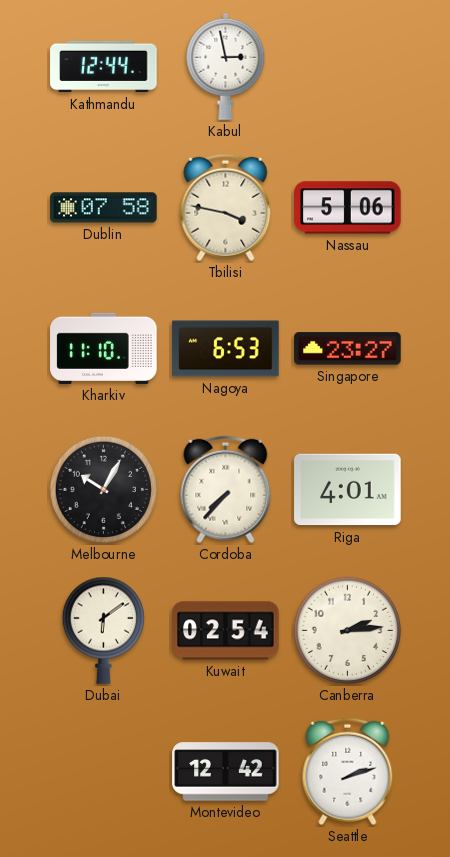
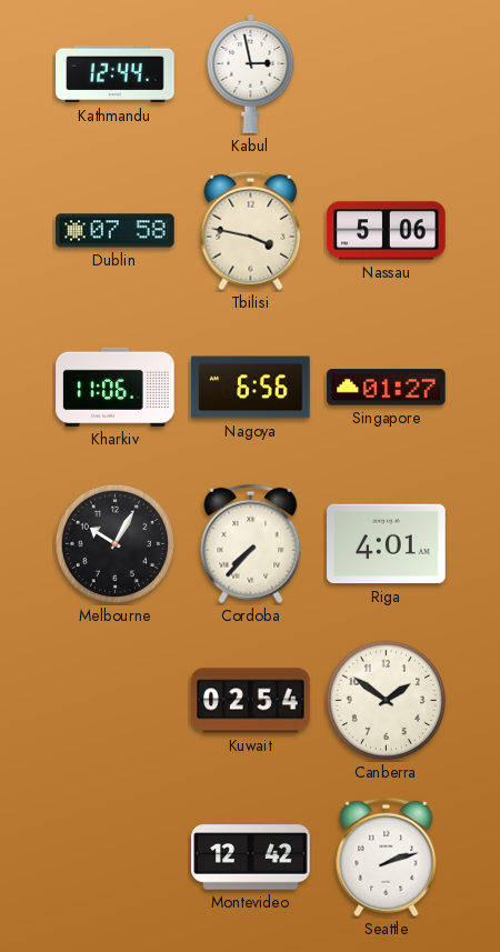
Kharkiv: 11:10 -> 11:06 (116, 387)
Nagoya: 6:53 -> 6:56 (251, 388)
Singapore: 23:27 -> 01:27 (387, 388)
Dubai: 6:09 -> none (103, 630)
Canberra: 2:14 -> 1:51 (387, 701)
